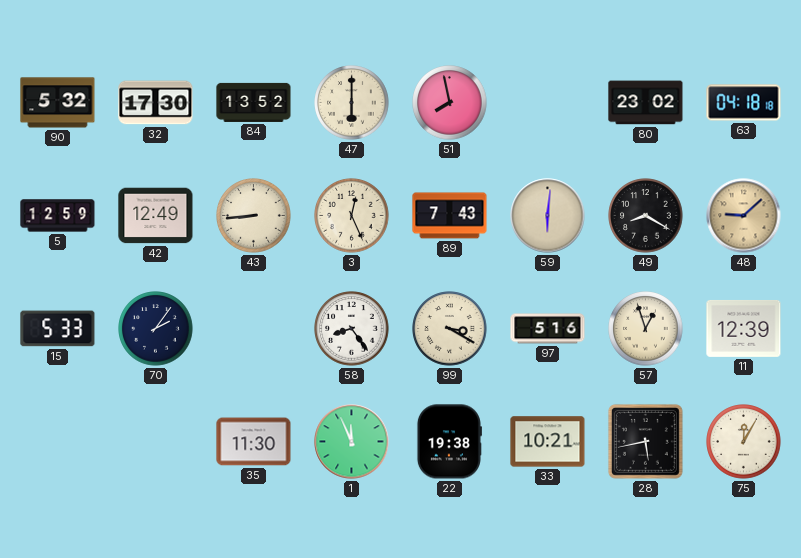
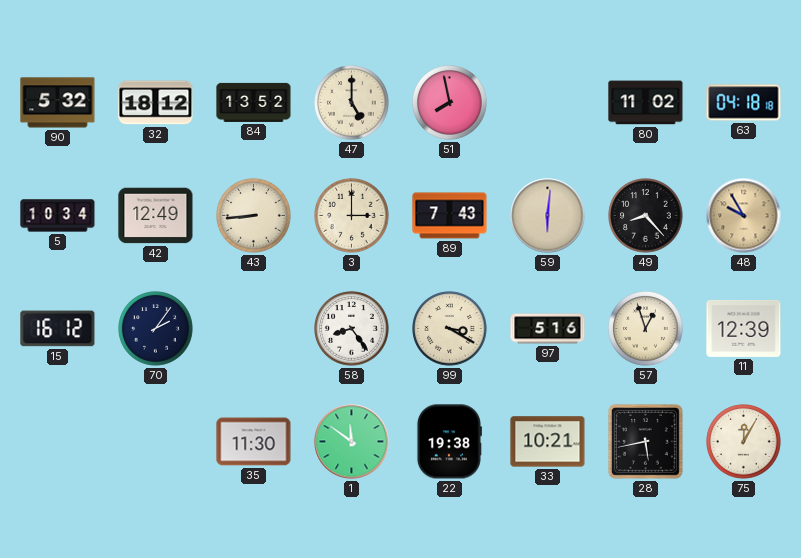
32: 17:30 -> 18:12 (156, 103)
47: 6:00 -> 5:00 (352, 103)
80: 23:02 -> 11:02 (646, 103)
5: 12:59 -> 10:34 (58, 216)
3: 12:26 -> 3:00 (352, 216)
49: 8:20 -> 8:23 (646, 216)
48: 9:08 -> 9:55 (744, 216)
15: 5:33 -> 16:12 (58, 329)
1: 11:56 -> 11:51 (352, 442)
